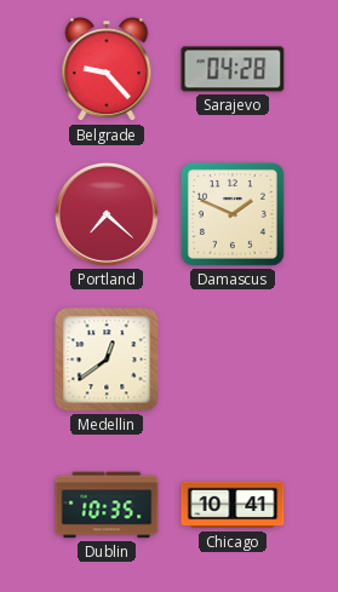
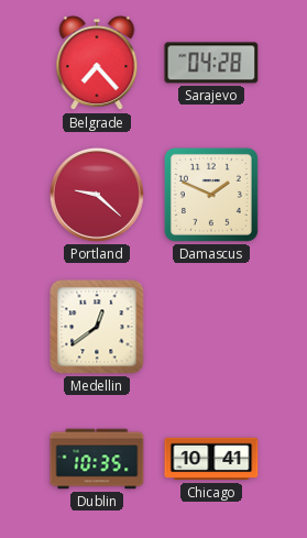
Belgrade: 9:23 -> 7:23 (97, 64)
Portland: 7:22 -> 9:22 (97, 195)
